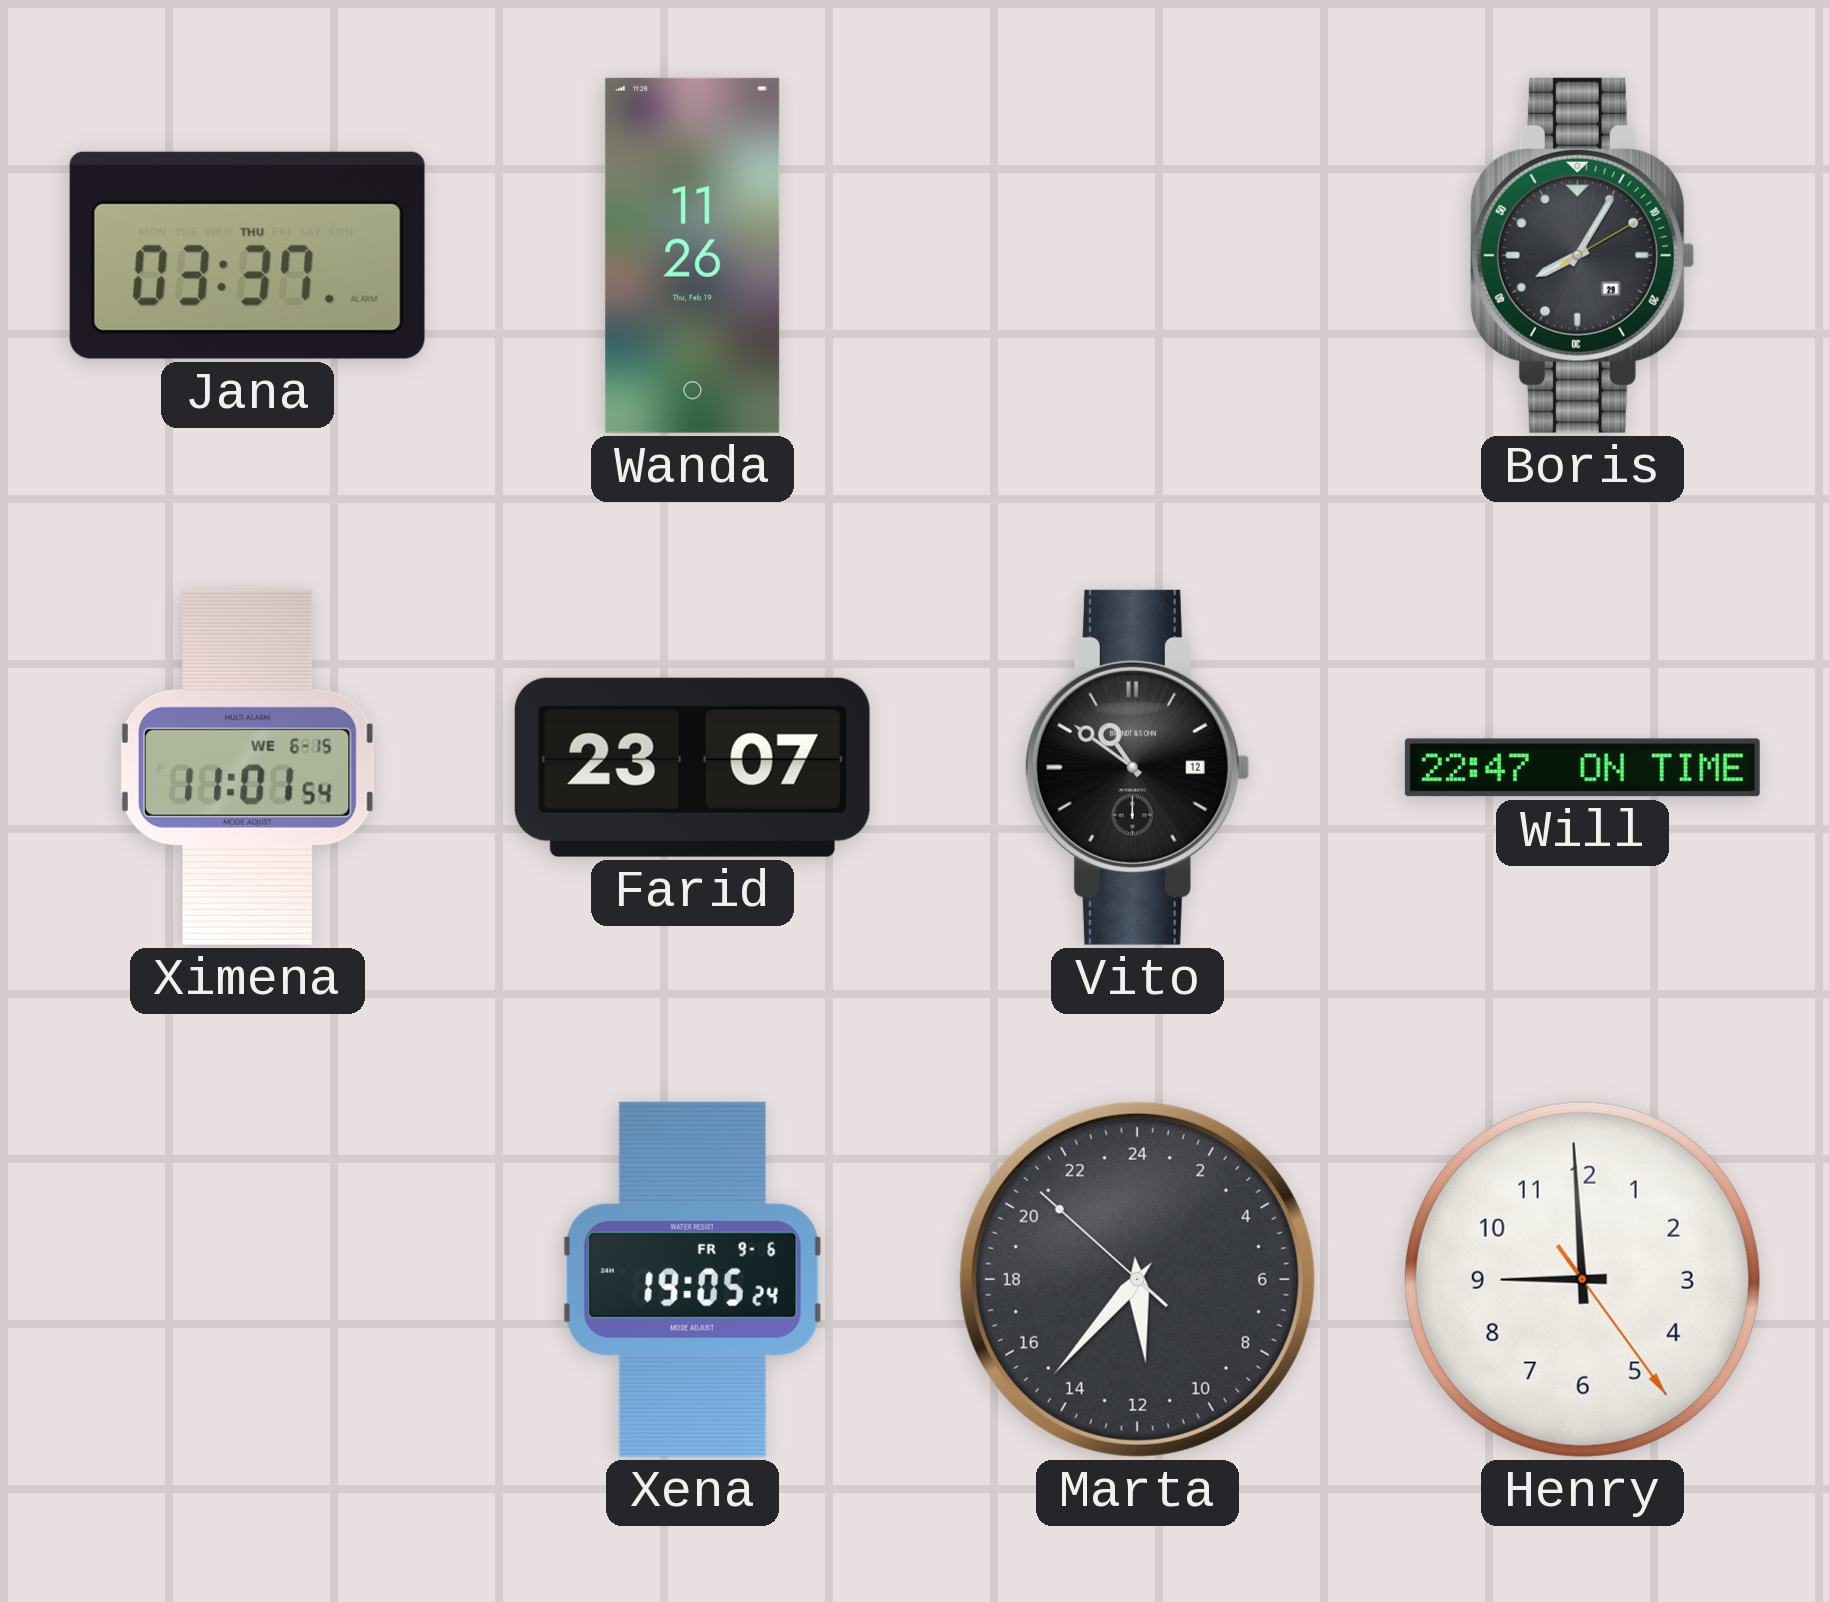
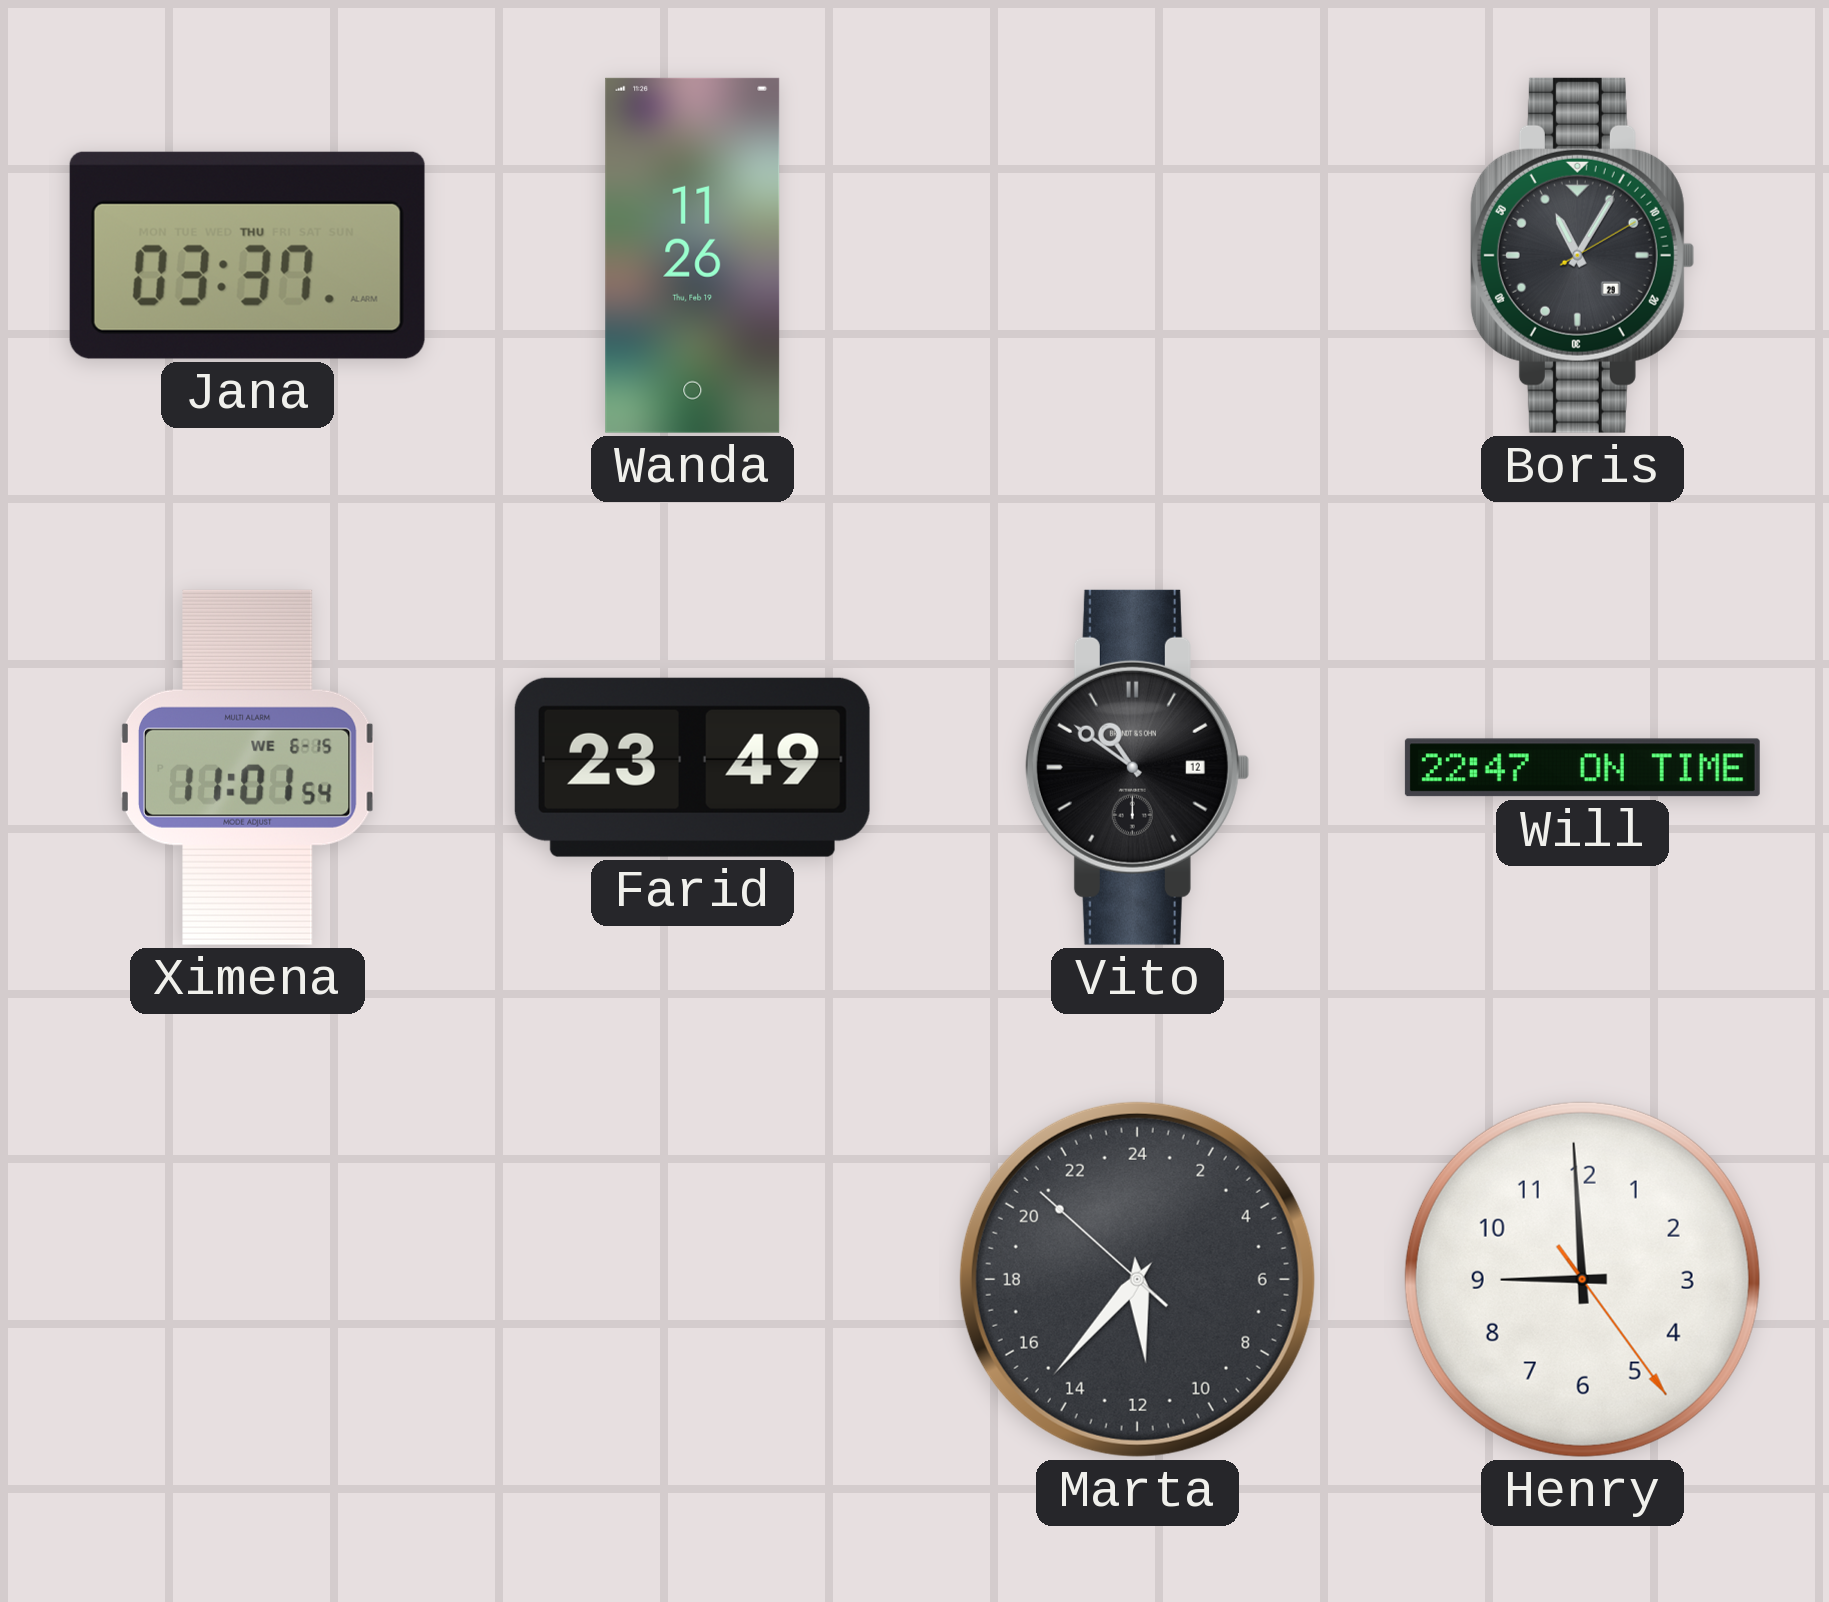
Boris: 8:05 -> 11:05 (1582, 255)
Farid: 23:07 -> 23:49 (692, 767)
Xena: 19:05 -> none (692, 1279)
